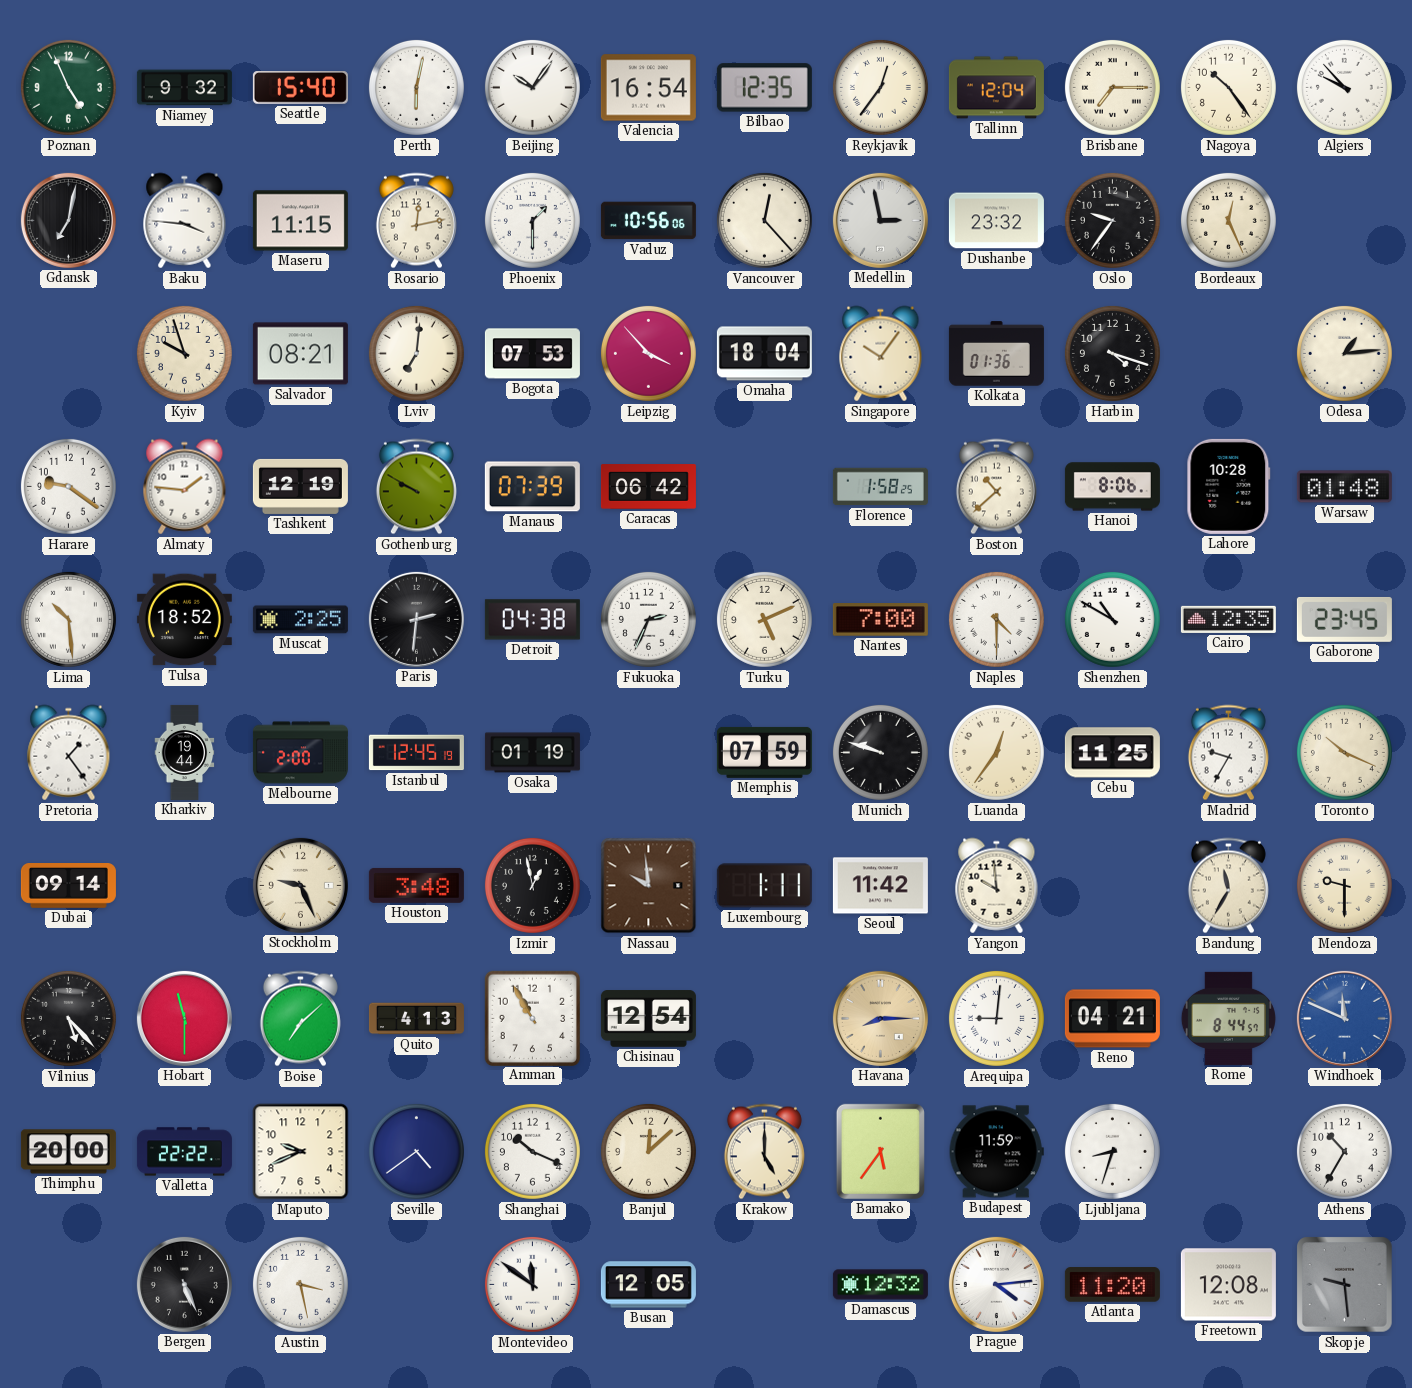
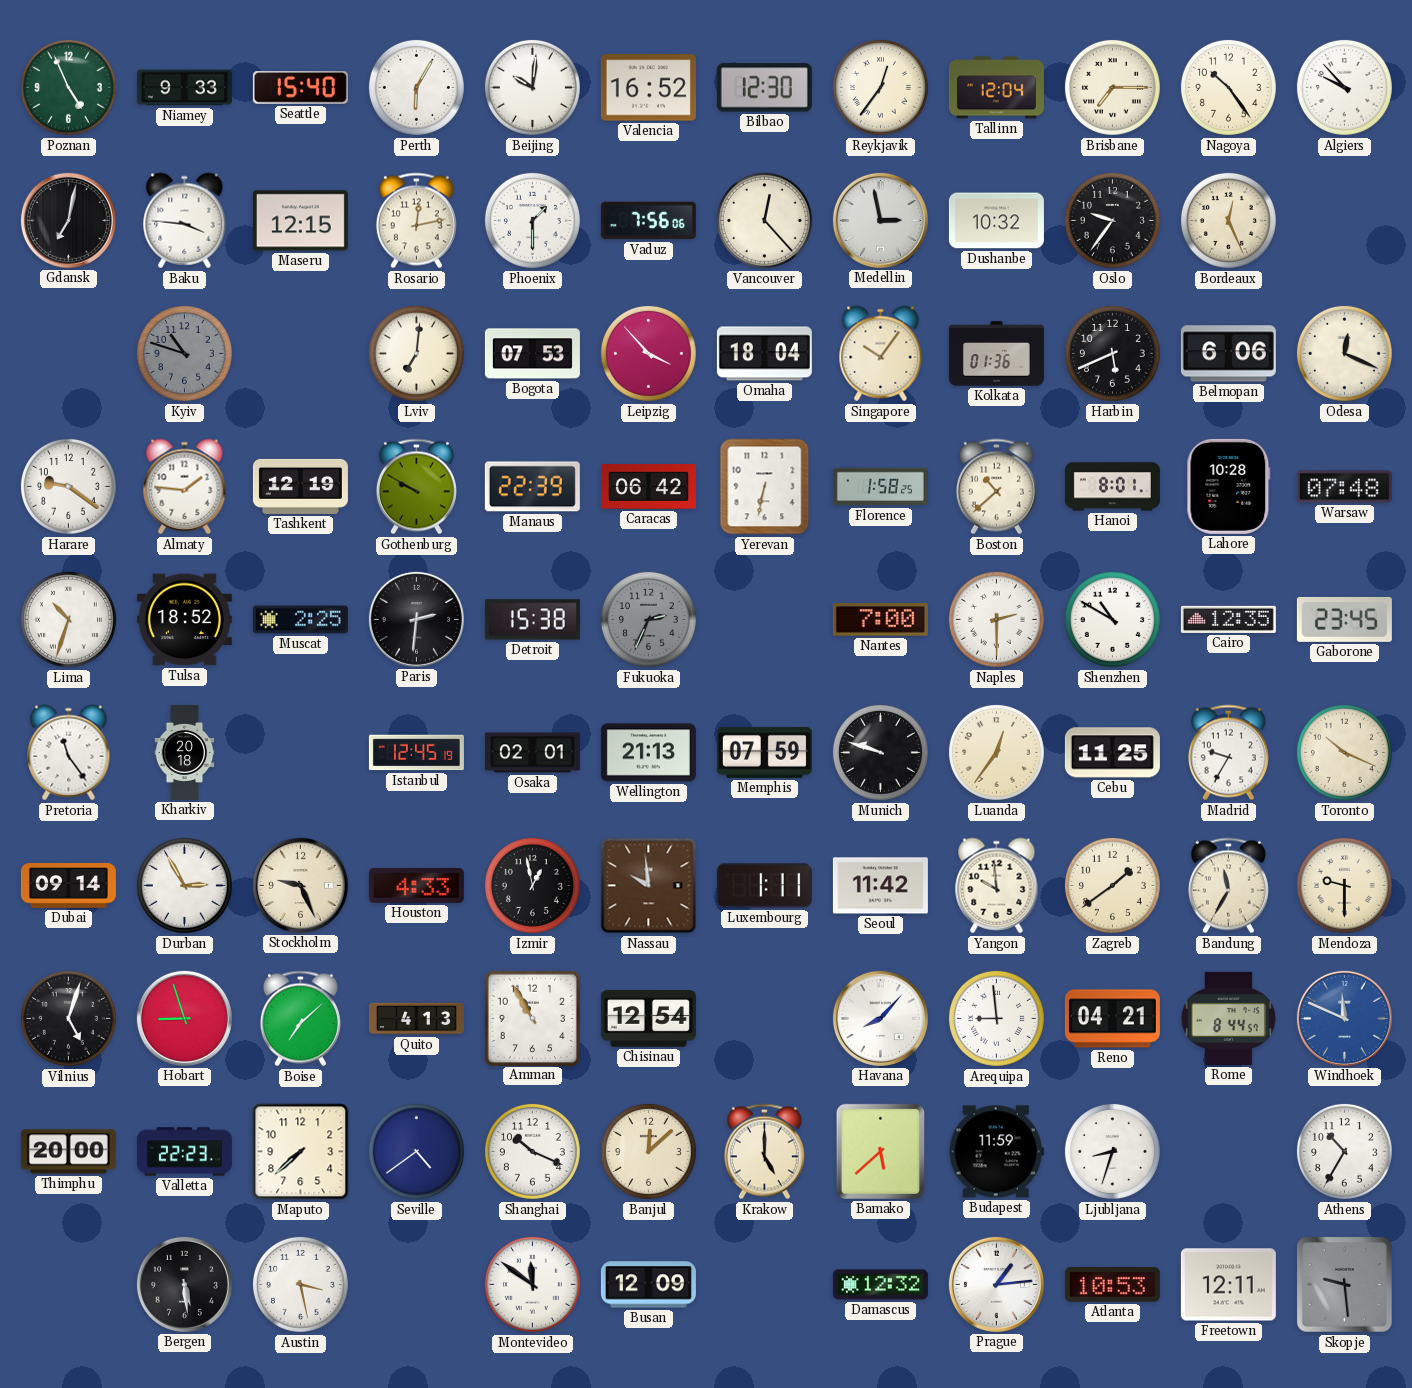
Niamey: 9:32 -> 9:33 (184, 88)
Perth: 6:02 -> 6:05 (416, 87)
Beijing: 10:06 -> 10:01 (532, 87)
Valencia: 16:54 -> 16:52 (648, 88)
Bilbao: 12:35 -> 12:30 (764, 88)
Maseru: 11:15 -> 12:15 (300, 221)
Vaduz: 10:56 -> 7:56 (648, 221)
Dushanbe: 23:32 -> 10:32 (996, 221)
Kyiv: 9:57 -> 10:48 (184, 353)
Kyiv dial: cream -> grey (184, 353)
Salvador: 08:21 -> none (300, 354)
Harbin: 4:18 -> 5:41 (1112, 353)
Belmopan: none -> 6:06 (1228, 354)
Odesa: 1:14 -> 12:19 (1344, 353)
Manaus: 07:39 -> 22:39 (532, 487)
Yerevan: none -> 6:32 (765, 487)
Hanoi: 8:06 -> 8:01 (1112, 487)
Warsaw: 01:48 -> 07:48 (1344, 487)
Lima: 10:29 -> 10:33 (68, 619)
Detroit: 04:38 -> 15:38 (532, 620)
Fukuoka dial: white -> grey (648, 619)
Turku: 5:11 -> none (764, 619)
Naples: 4:30 -> 2:30 (996, 619)
Pretoria: 1:24 -> 11:24 (69, 753)
Kharkiv: 19:44 -> 20:18 (185, 752)
Melbourne: 2:00 -> none (300, 753)
Osaka: 01:19 -> 02:01 (532, 753)
Wellington: none -> 21:13 (648, 753)
Durban: none -> 2:55 (184, 885)
Houston: 3:48 -> 4:33 (416, 885)
Zagreb: none -> 1:39 (1112, 885)
Vilnius: 5:23 -> 5:03 (68, 1018)
Hobart: 11:30 -> 8:57 (184, 1018)
Havana: 8:15 -> 8:07 (880, 1018)
Havana dial: champagne -> white (880, 1018)
Arequipa: 9:01 -> 8:59 (996, 1018)
Valletta: 22:22 -> 22:23 (184, 1152)
Maputo: 9:41 -> 7:38 (301, 1152)
Bamako: 5:36 -> 5:38 (880, 1151)
Bergen: 5:26 -> 5:29 (184, 1284)
Busan: 12:05 -> 12:09 (648, 1285)
Prague: 4:14 -> 1:14 (996, 1284)
Atlanta: 11:20 -> 10:53 (1112, 1285)
Freetown: 12:08 -> 12:11 (1228, 1285)
